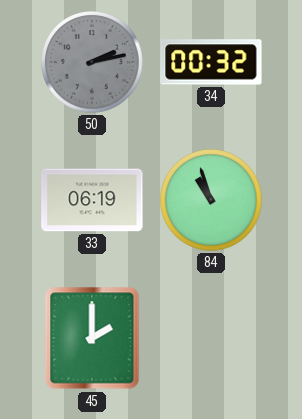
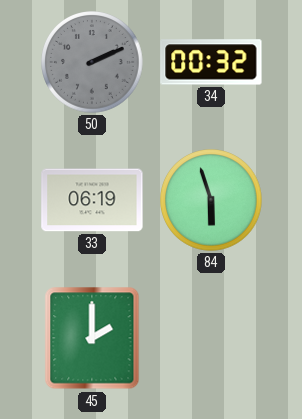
50: 2:13 -> 2:11 (92, 62)
84: 10:57 -> 5:57 (211, 200)
